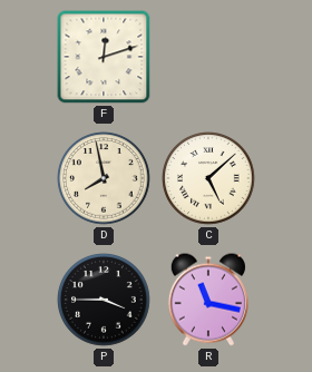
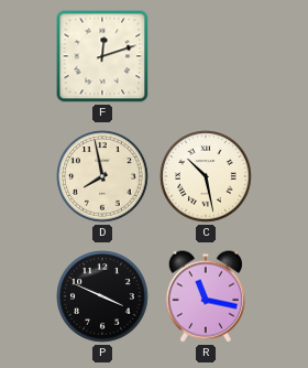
C: 5:08 -> 10:28 (206, 176)
P: 3:45 -> 3:49 (102, 296)
